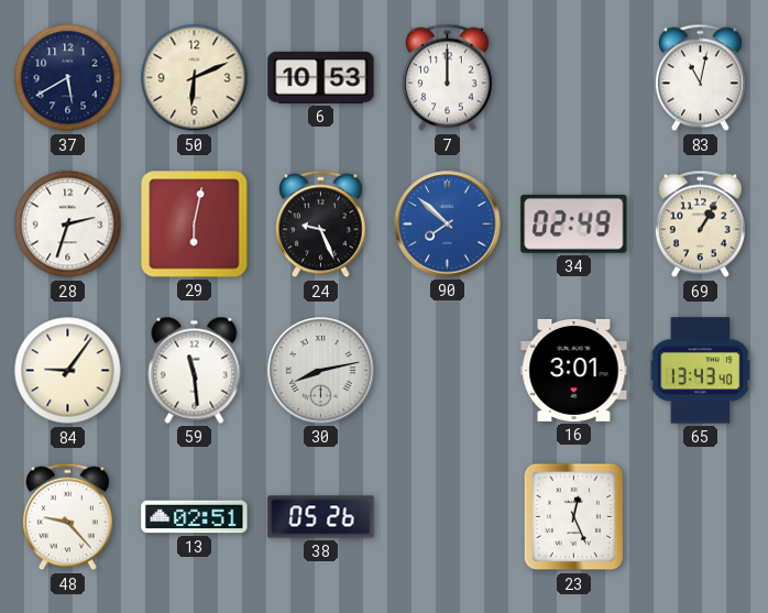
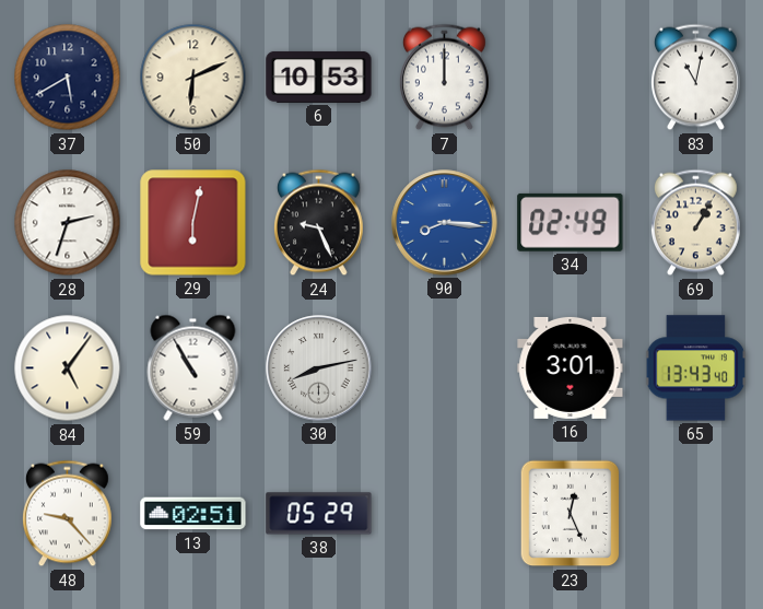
90: 7:52 -> 8:16 (445, 223)
84: 9:06 -> 5:06 (68, 368)
59: 11:29 -> 10:55 (193, 367)
38: 05:26 -> 05:29 (319, 514)
